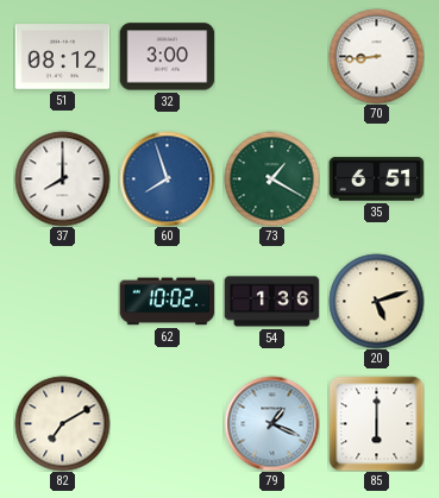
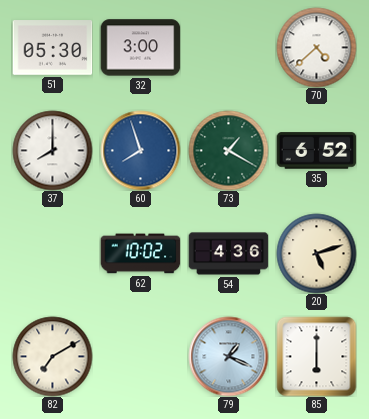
51: 08:12 -> 05:30 (52, 48)
70: 8:44 -> 4:38 (316, 47)
35: 6:51 -> 6:52 (316, 151)
54: 1:36 -> 4:36 (228, 254)
